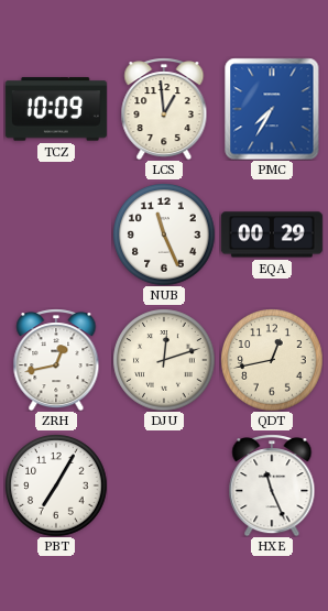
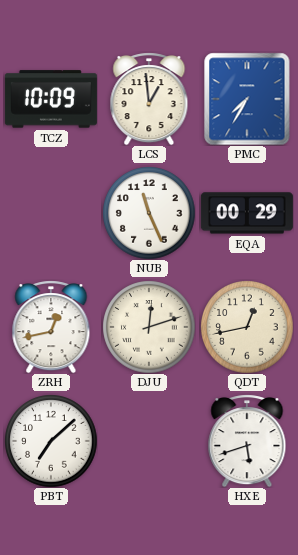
PBT: 7:05 -> 7:08 (51, 441)
HXE: 11:26 -> 5:42 (247, 441)
